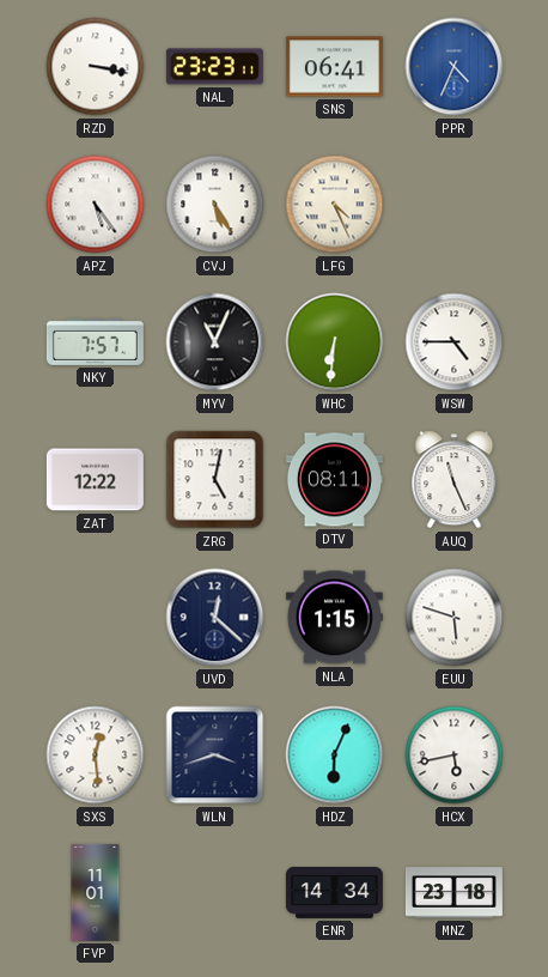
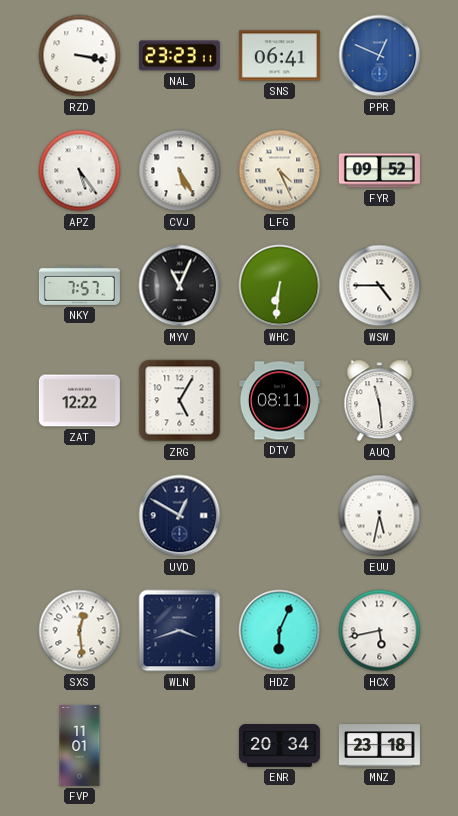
PPR: 4:34 -> 12:49 (380, 56)
FYR: none -> 09:52 (379, 171)
ZRG: 5:02 -> 5:05 (180, 401)
AUQ: 11:26 -> 11:29 (380, 401)
UVD: 12:22 -> 12:50 (180, 516)
NLA: 1:15 -> none (334, 618)
EUU: 5:48 -> 5:32 (380, 516)
ENR: 14:34 -> 20:34 (279, 746)
